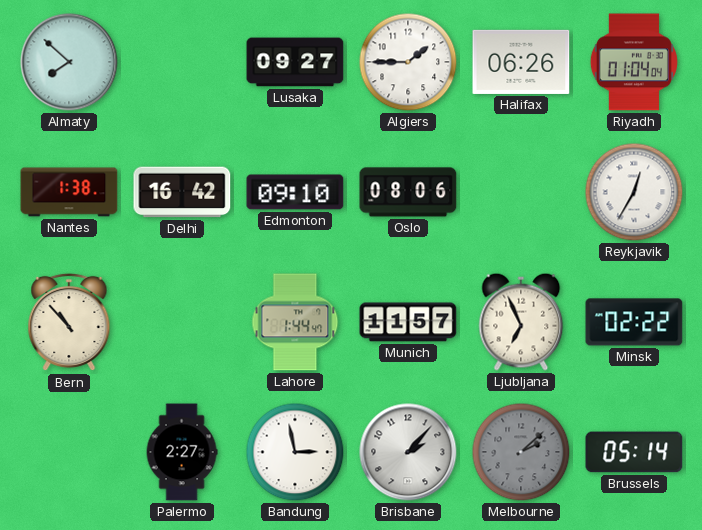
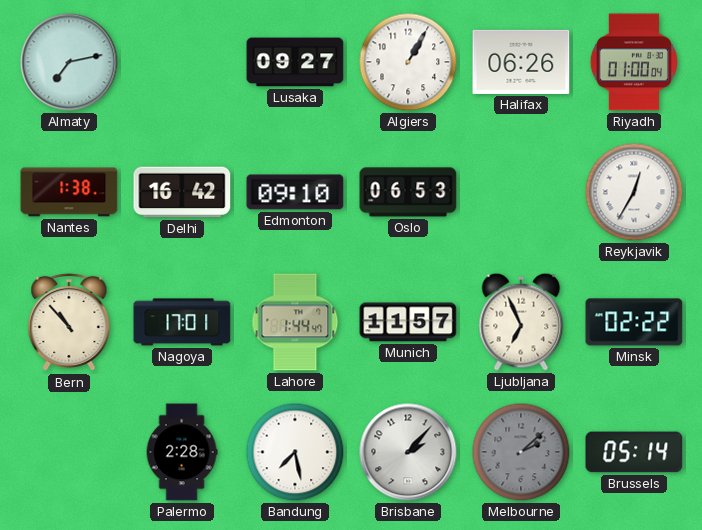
Almaty: 7:52 -> 7:13 (69, 62)
Algiers: 1:45 -> 1:05 (408, 62)
Riyadh: 01:04 -> 01:00 (634, 62)
Oslo: 08:06 -> 06:53 (408, 192)
Nagoya: none -> 17:01 (182, 322)
Palermo: 2:27 -> 2:28 (182, 452)
Bandung: 2:58 -> 7:28 (295, 452)
